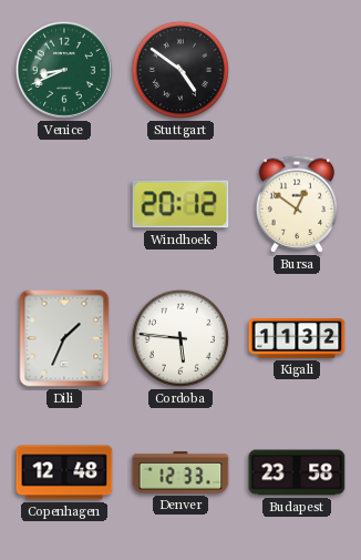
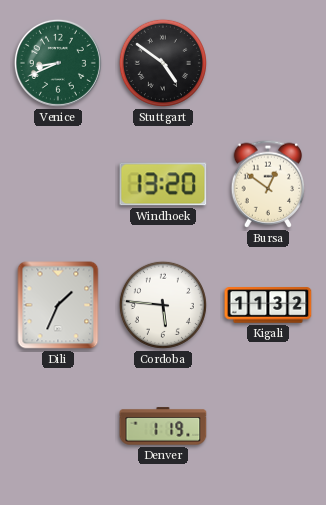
Windhoek: 20:12 -> 13:20 (163, 184)
Copenhagen: 12:48 -> none (64, 472)
Denver: 12:33 -> 1:19 (163, 426)
Budapest: 23:58 -> none (297, 472)
